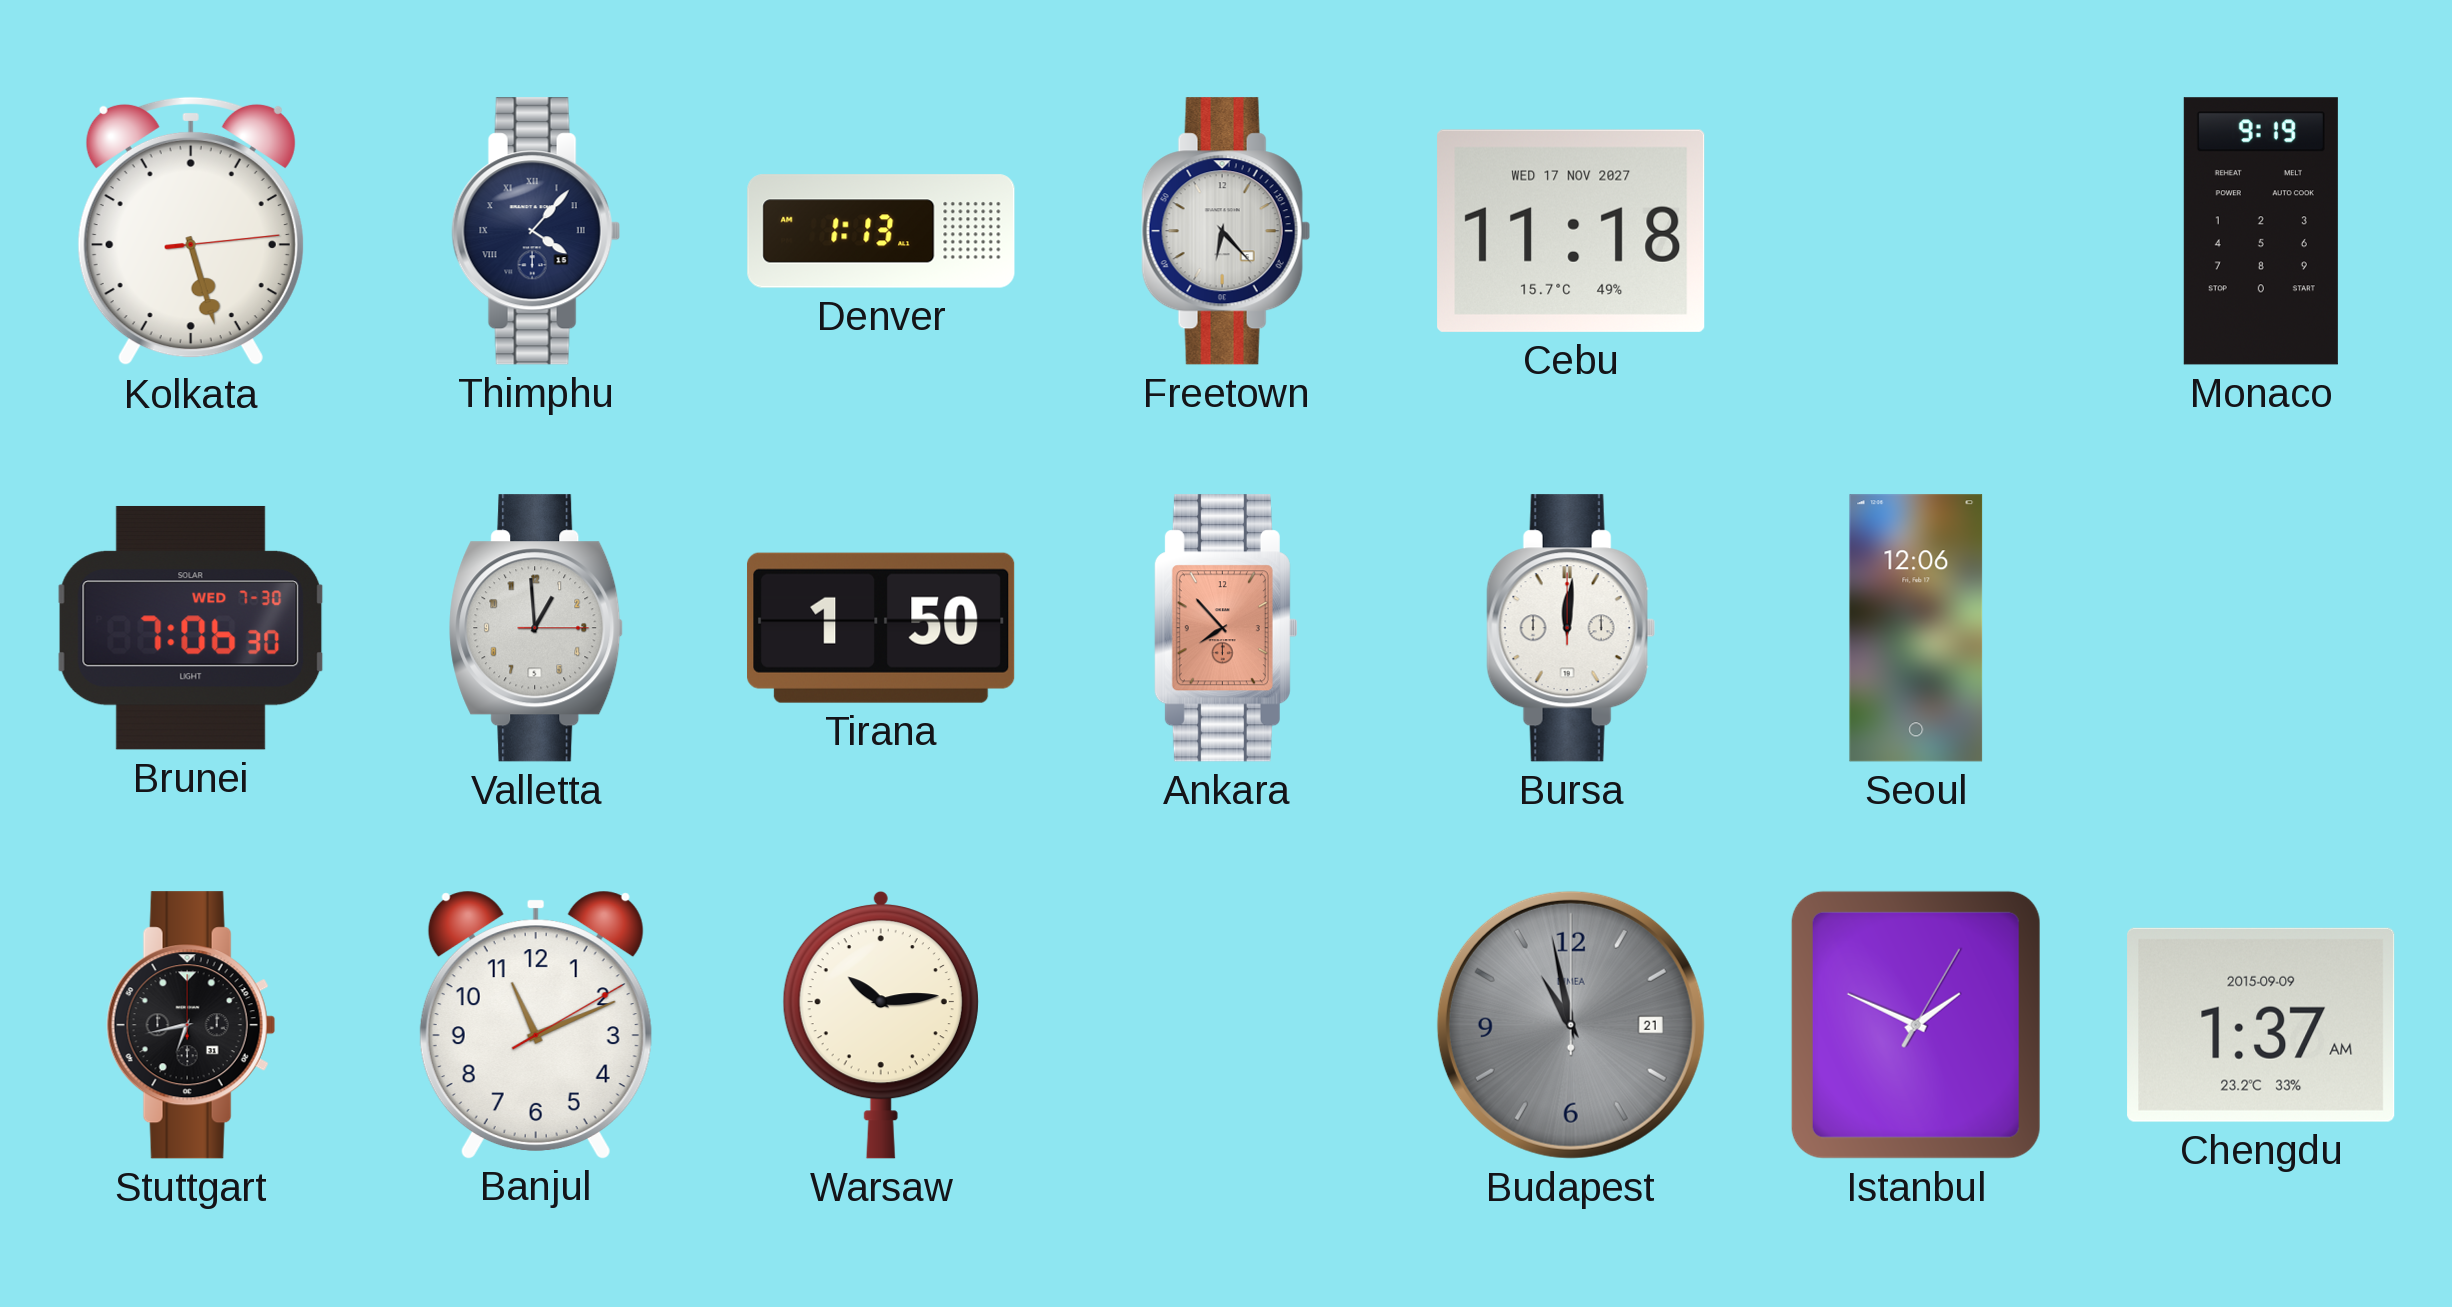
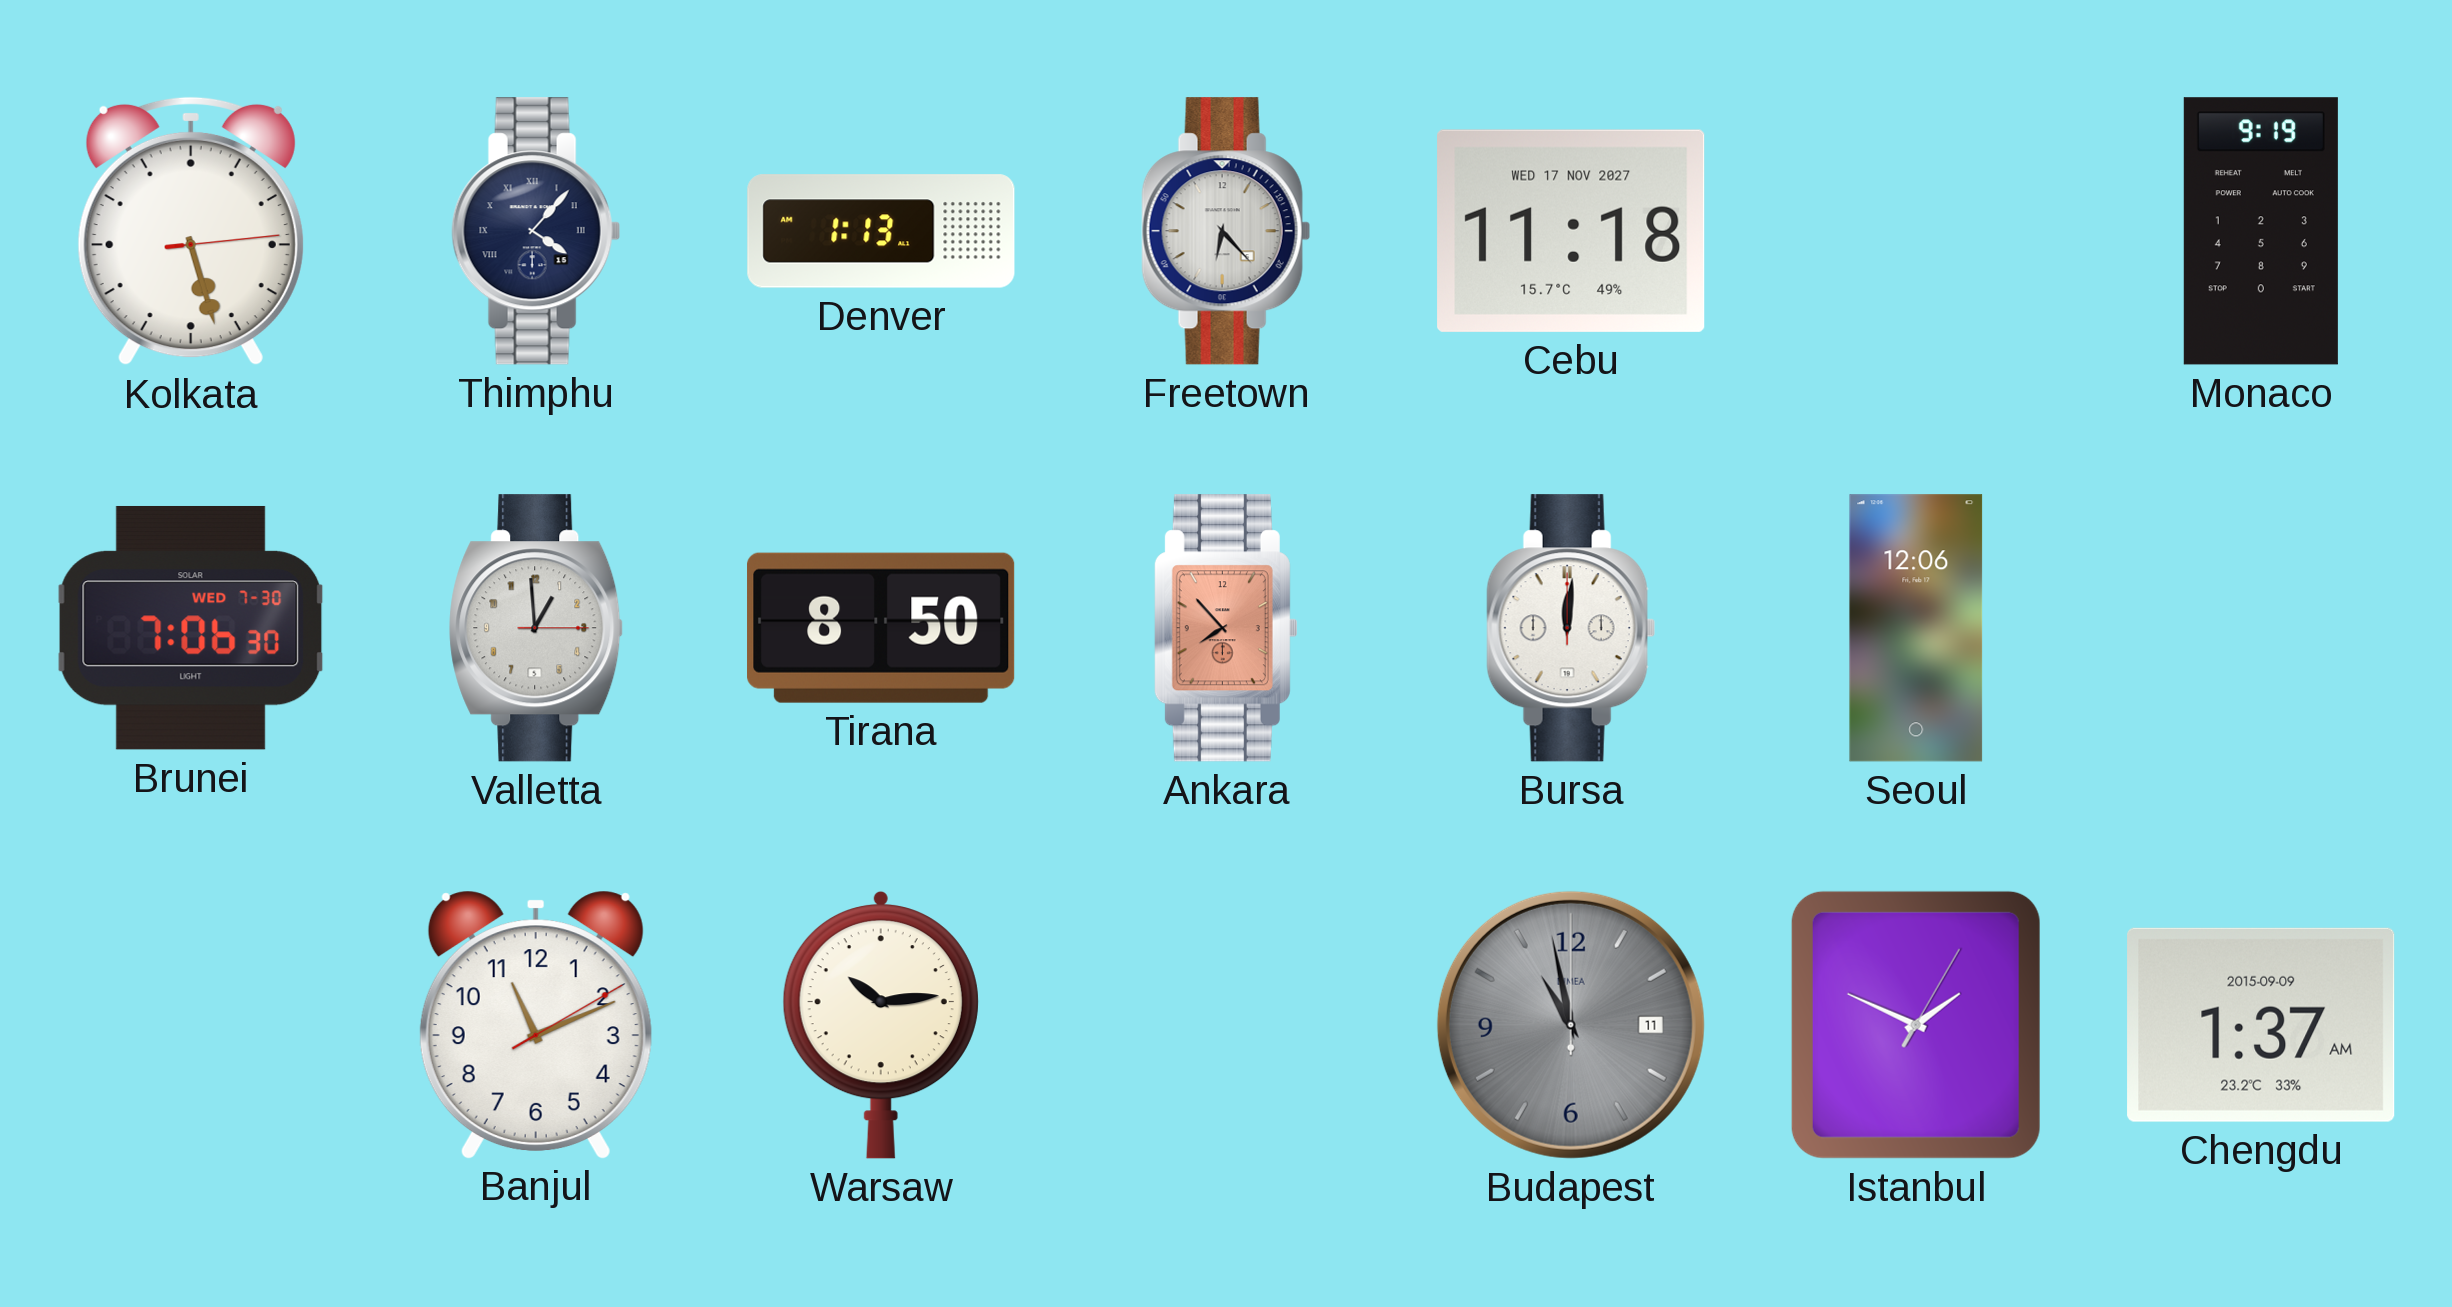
Tirana: 1:50 -> 8:50 (881, 628)
Stuttgart: 6:43 -> none (191, 1025)
Budapest date: 21 -> 11 (1571, 1025)
